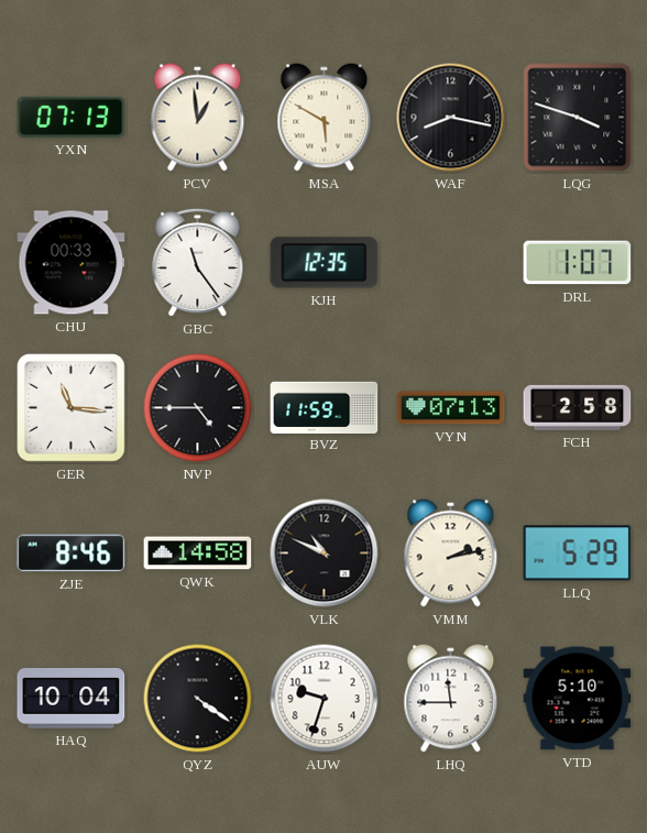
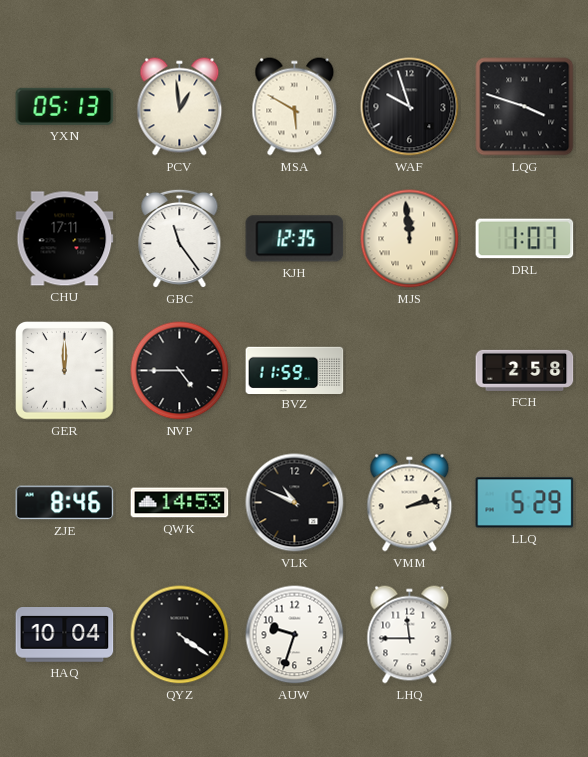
YXN: 07:13 -> 05:13 (65, 106)
WAF: 8:17 -> 9:57 (410, 107)
CHU: 00:33 -> 17:11 (65, 239)
MJS: none -> 11:59 (410, 239)
GER: 11:16 -> 12:00 (65, 371)
VYN: 07:13 -> none (451, 408)
QWK: 14:58 -> 14:53 (180, 503)
VTD: 5:10 -> none (578, 699)
